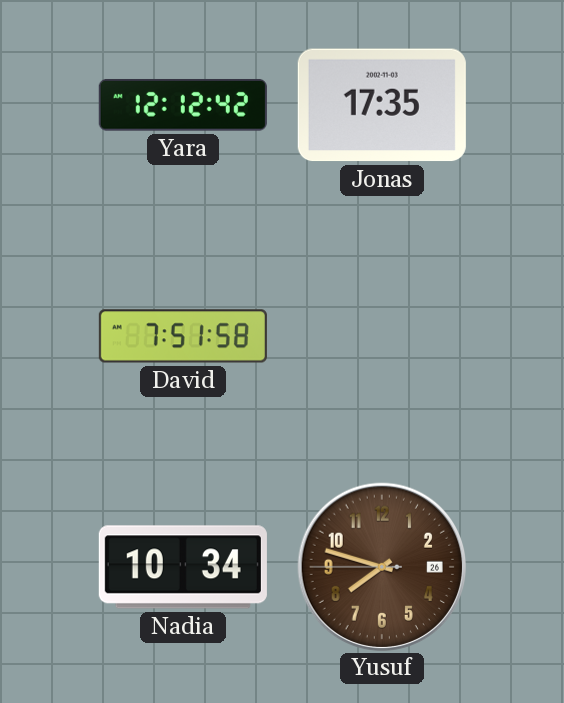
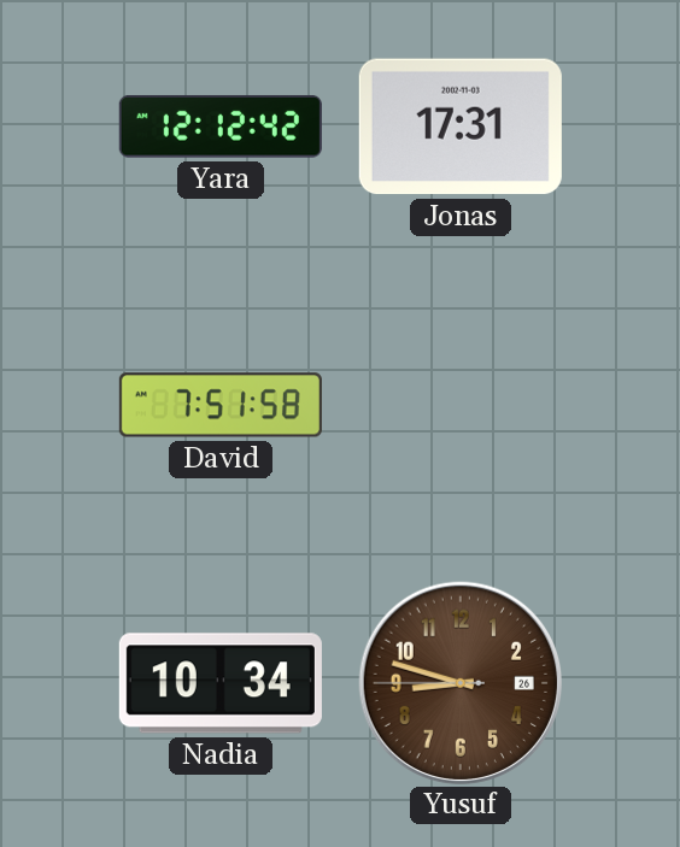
Jonas: 17:35 -> 17:31 (461, 127)
Yusuf: 7:47 -> 8:47 (459, 682)
